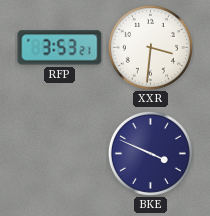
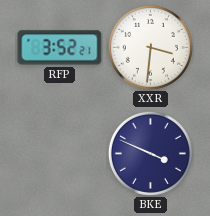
RFP: 3:53 -> 3:52 (60, 48)
